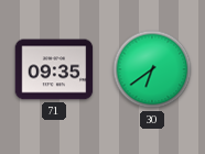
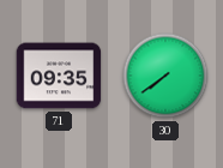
30: 6:39 -> 7:39 (165, 76)
